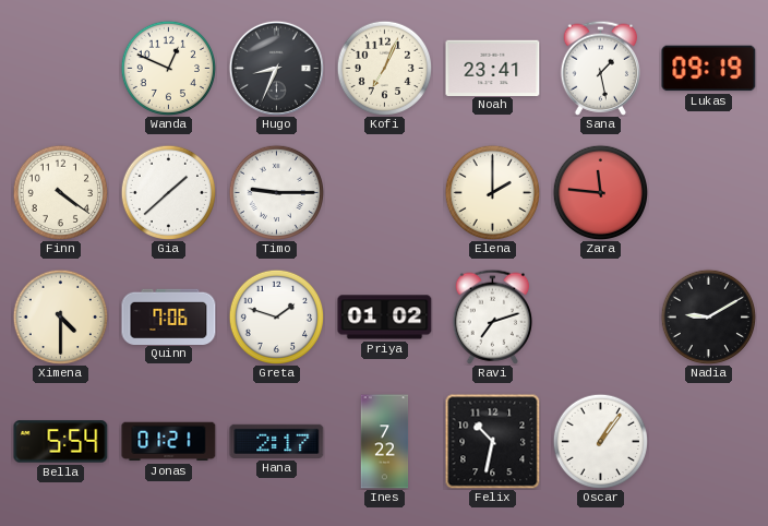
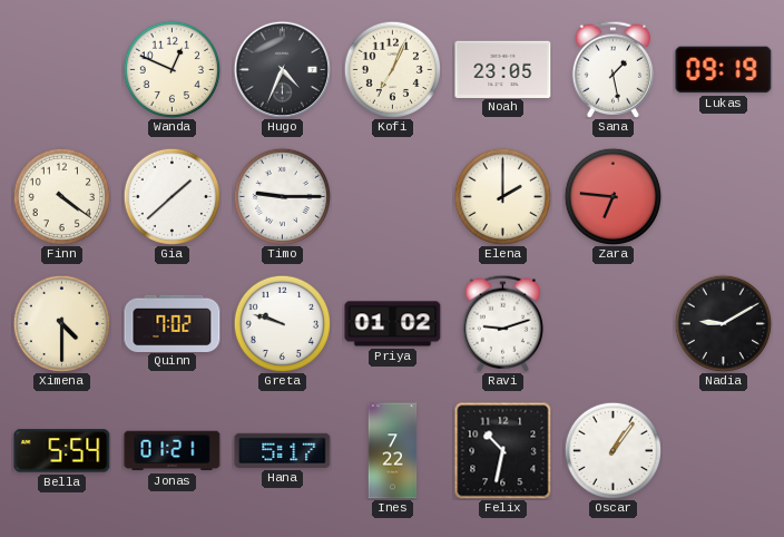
Hugo: 8:34 -> 4:34 (282, 69)
Noah: 23:41 -> 23:05 (503, 69)
Zara: 11:46 -> 6:46 (612, 196)
Quinn: 7:06 -> 7:02 (173, 323)
Greta: 1:48 -> 9:48 (282, 323)
Ravi: 7:12 -> 9:12 (502, 323)
Hana: 2:17 -> 5:17 (283, 450)
